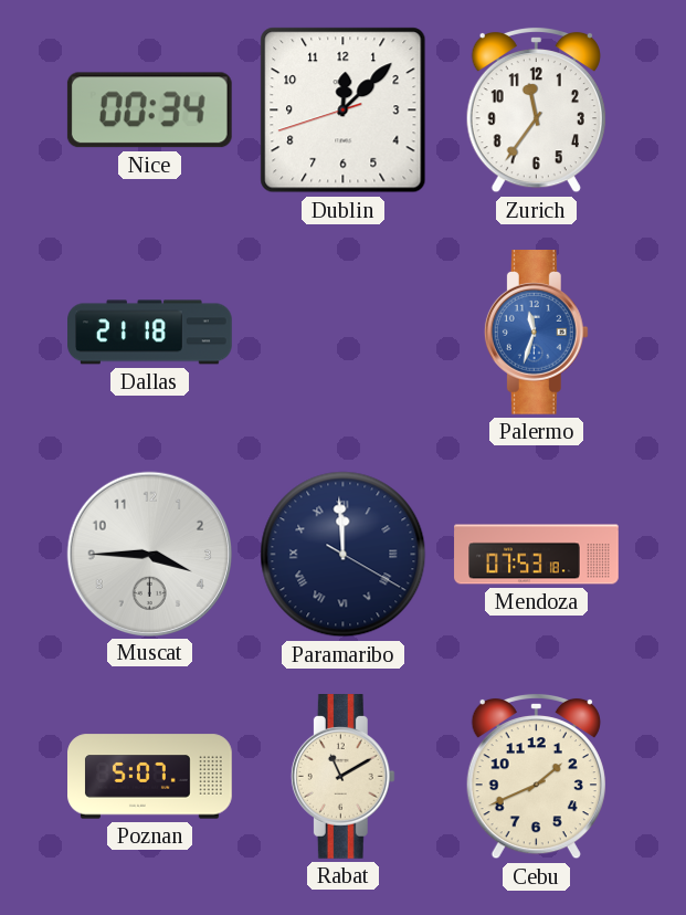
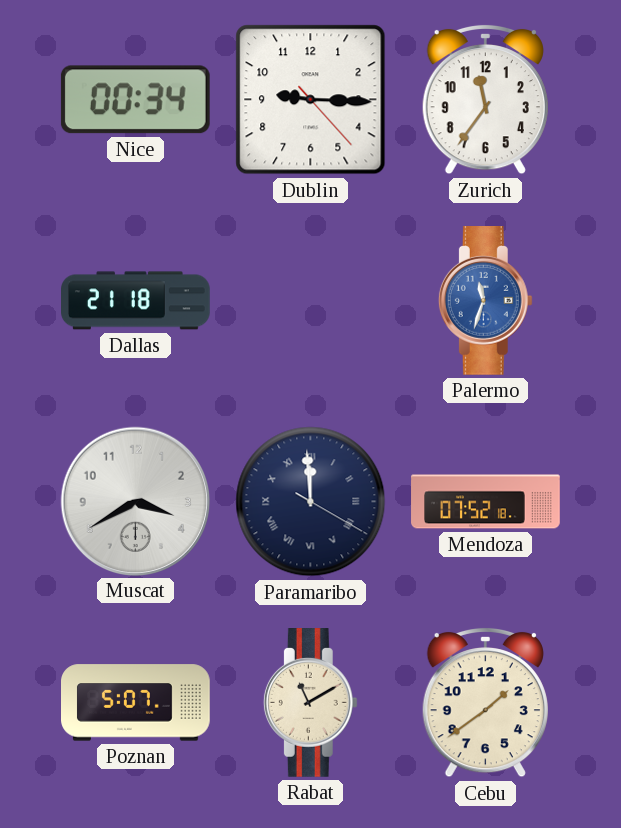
Dublin: 12:07 -> 9:15 (311, 100)
Muscat: 3:45 -> 3:40 (135, 501)
Mendoza: 07:53 -> 07:52 (486, 502)
Cebu: 1:41 -> 1:39 (485, 702)
